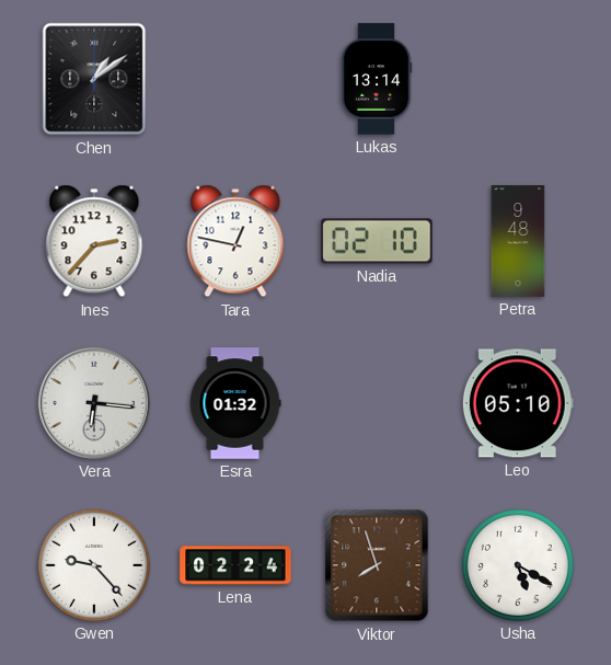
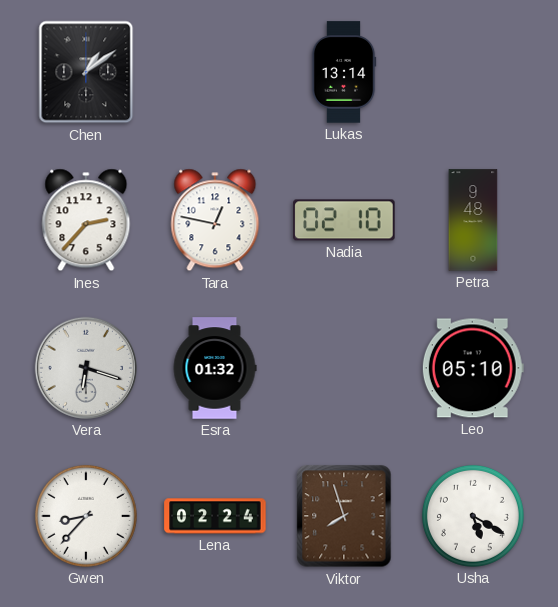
Vera: 6:16 -> 6:18 (86, 368)
Gwen: 9:23 -> 8:37 (86, 516)
